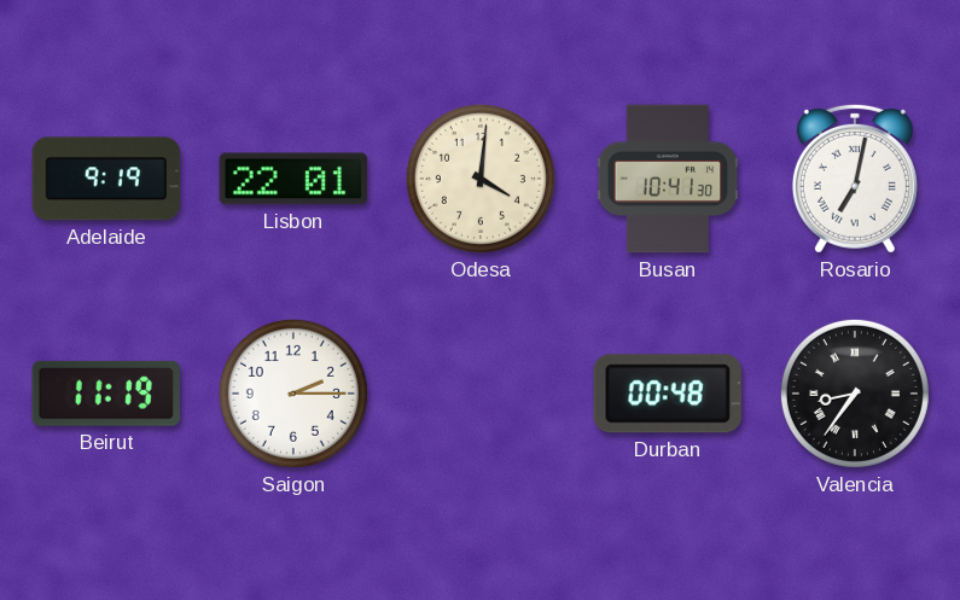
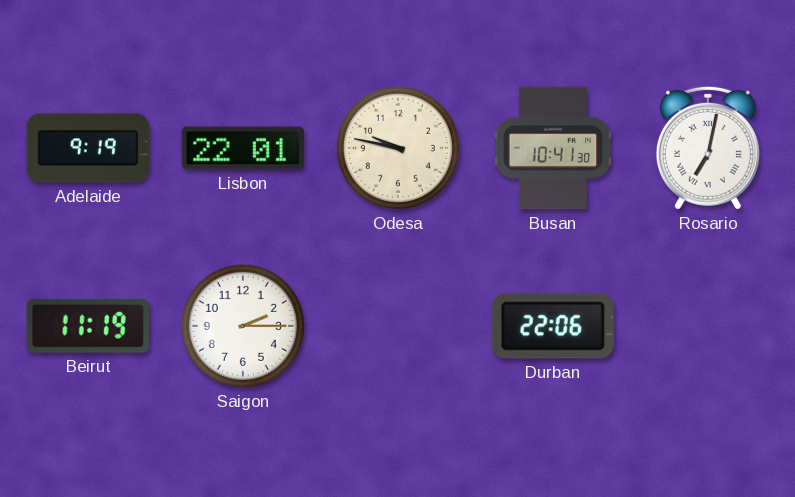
Odesa: 4:01 -> 9:47 (398, 148)
Durban: 00:48 -> 22:06 (553, 326)
Valencia: 8:36 -> none (855, 394)
